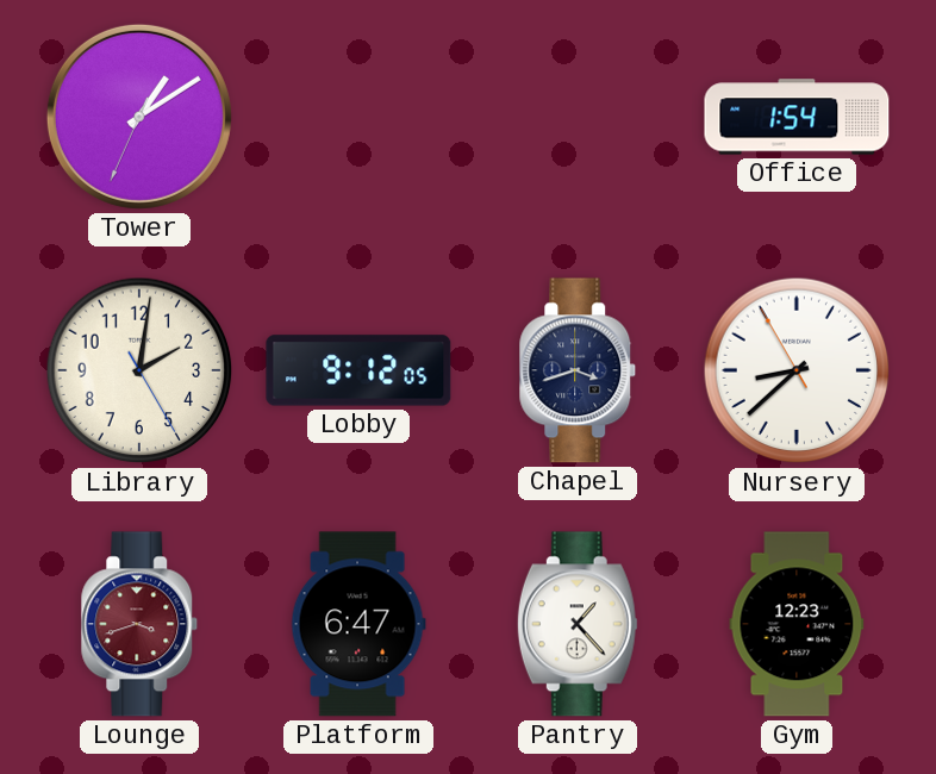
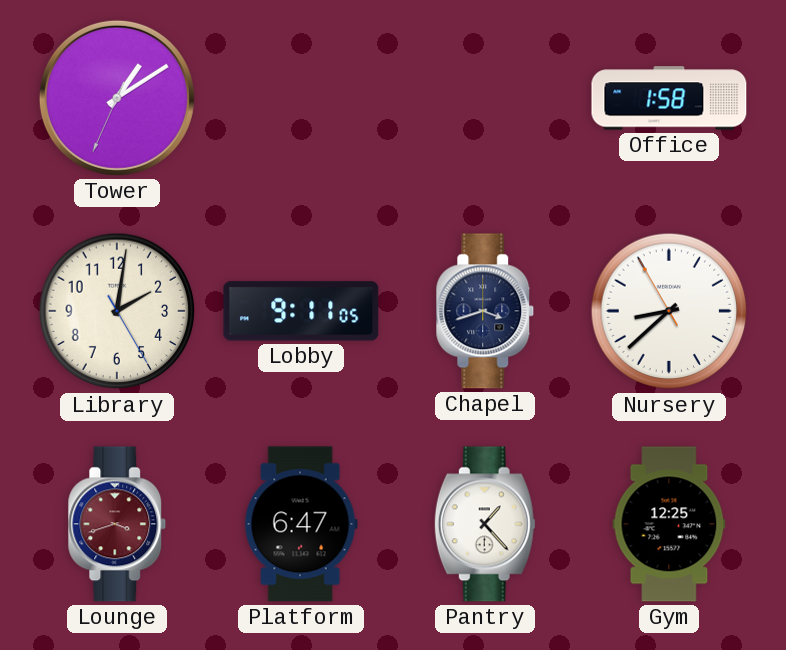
Office: 1:54 -> 1:58 (669, 98)
Lobby: 9:12 -> 9:11 (301, 311)
Gym: 12:23 -> 12:25 (669, 524)
